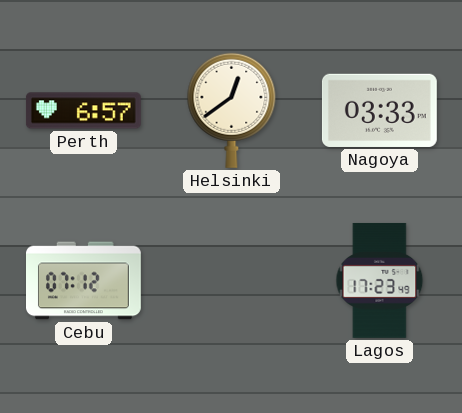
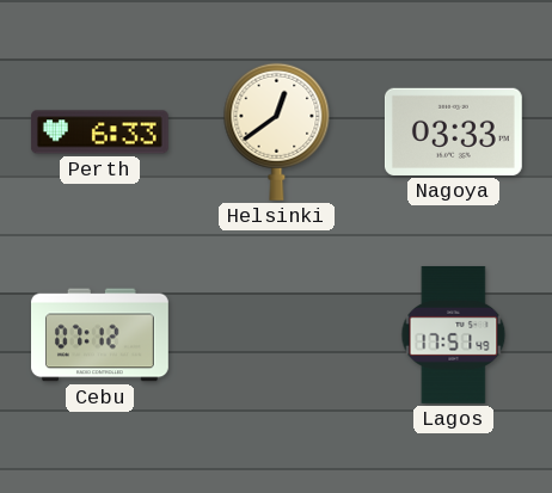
Perth: 6:57 -> 6:33 (99, 133)
Lagos: 17:23 -> 17:51 (454, 334)
